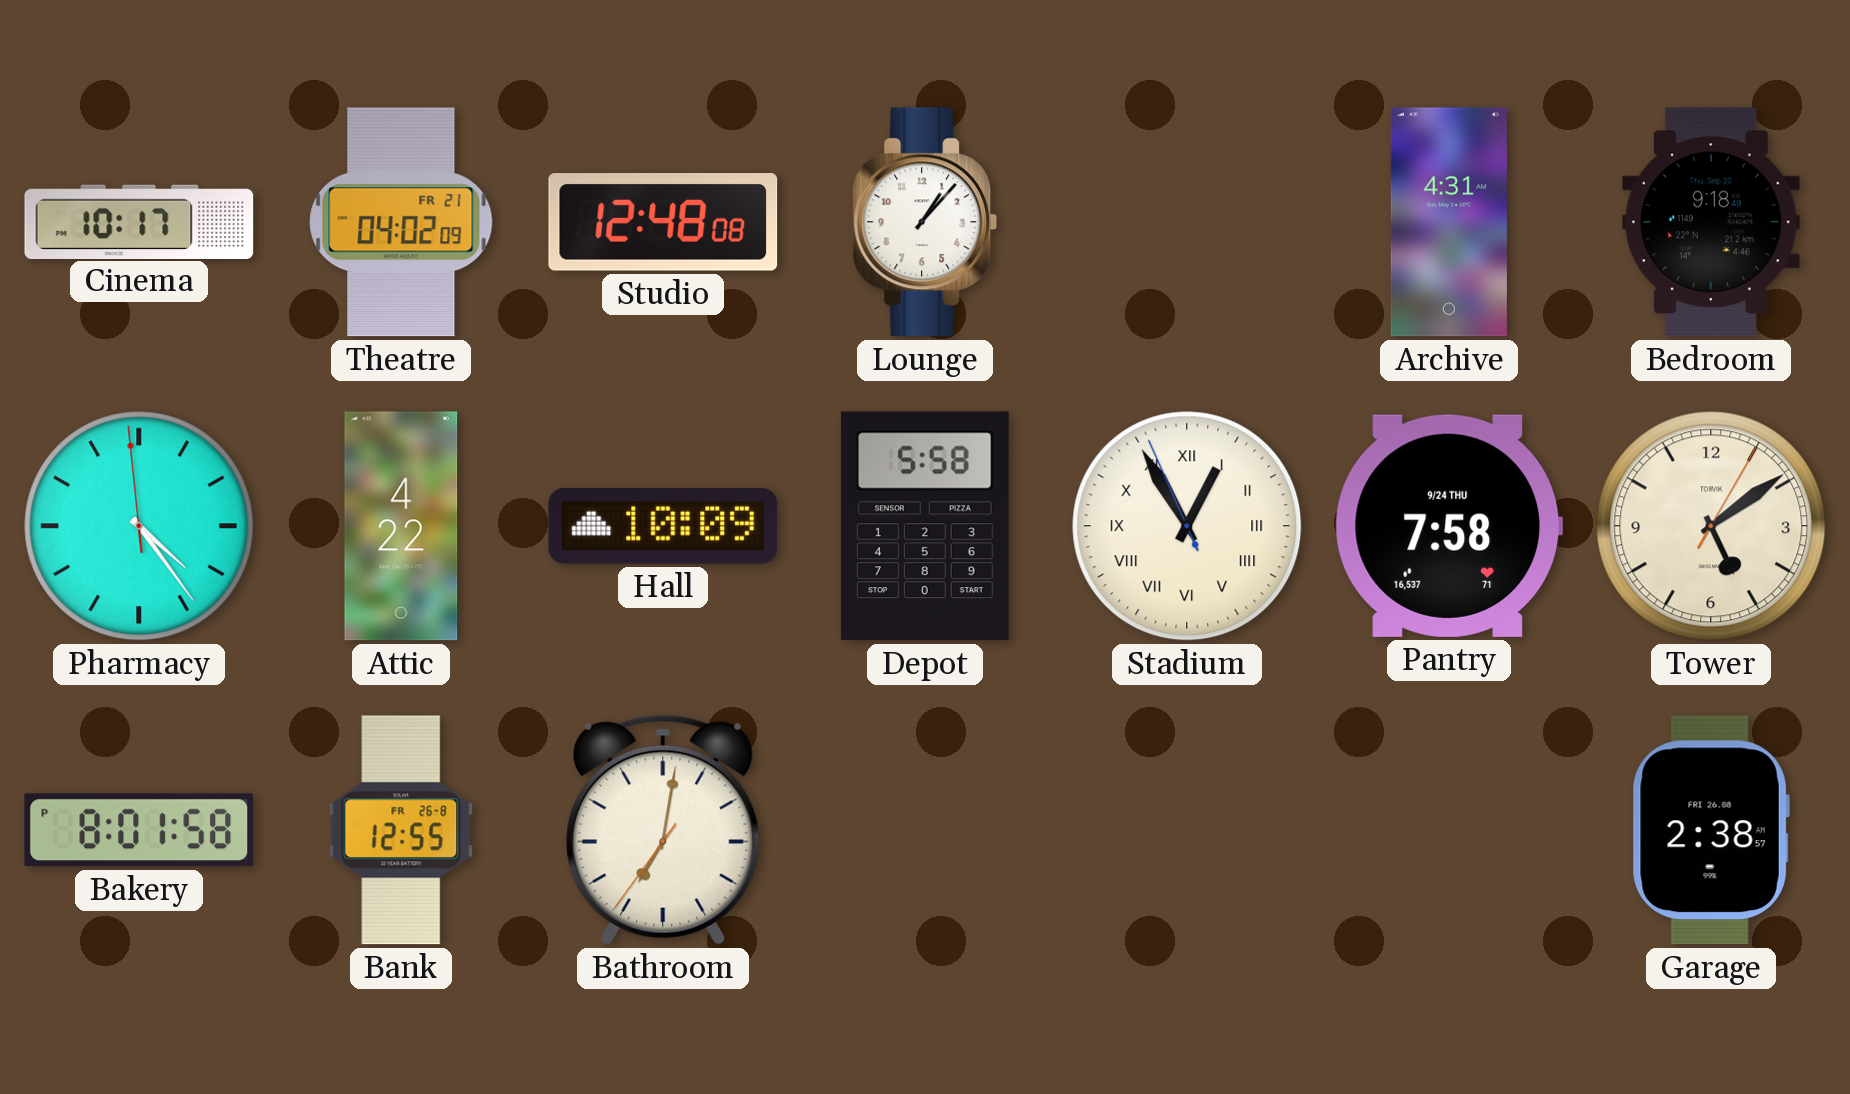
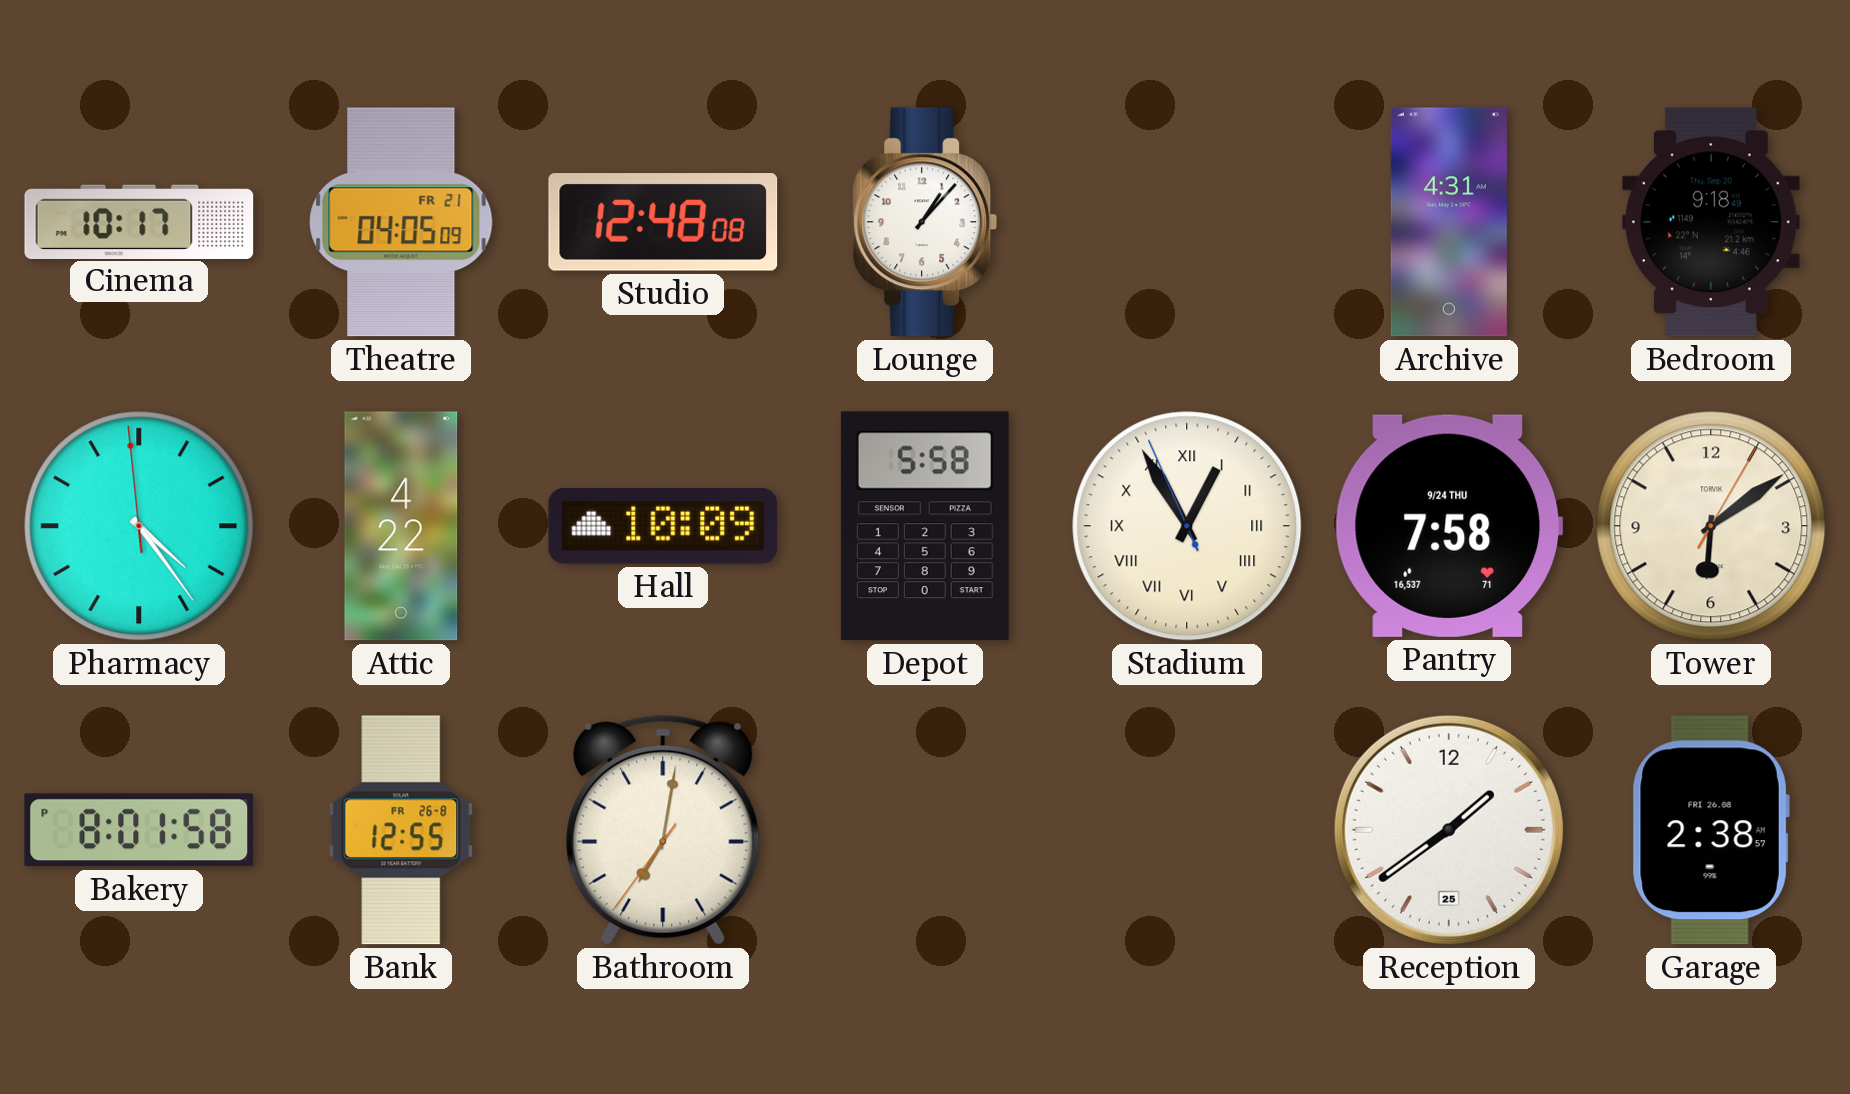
Theatre: 04:02 -> 04:05 (401, 222)
Tower: 5:09 -> 6:09 (1711, 526)
Reception: none -> 1:39 (1449, 830)
